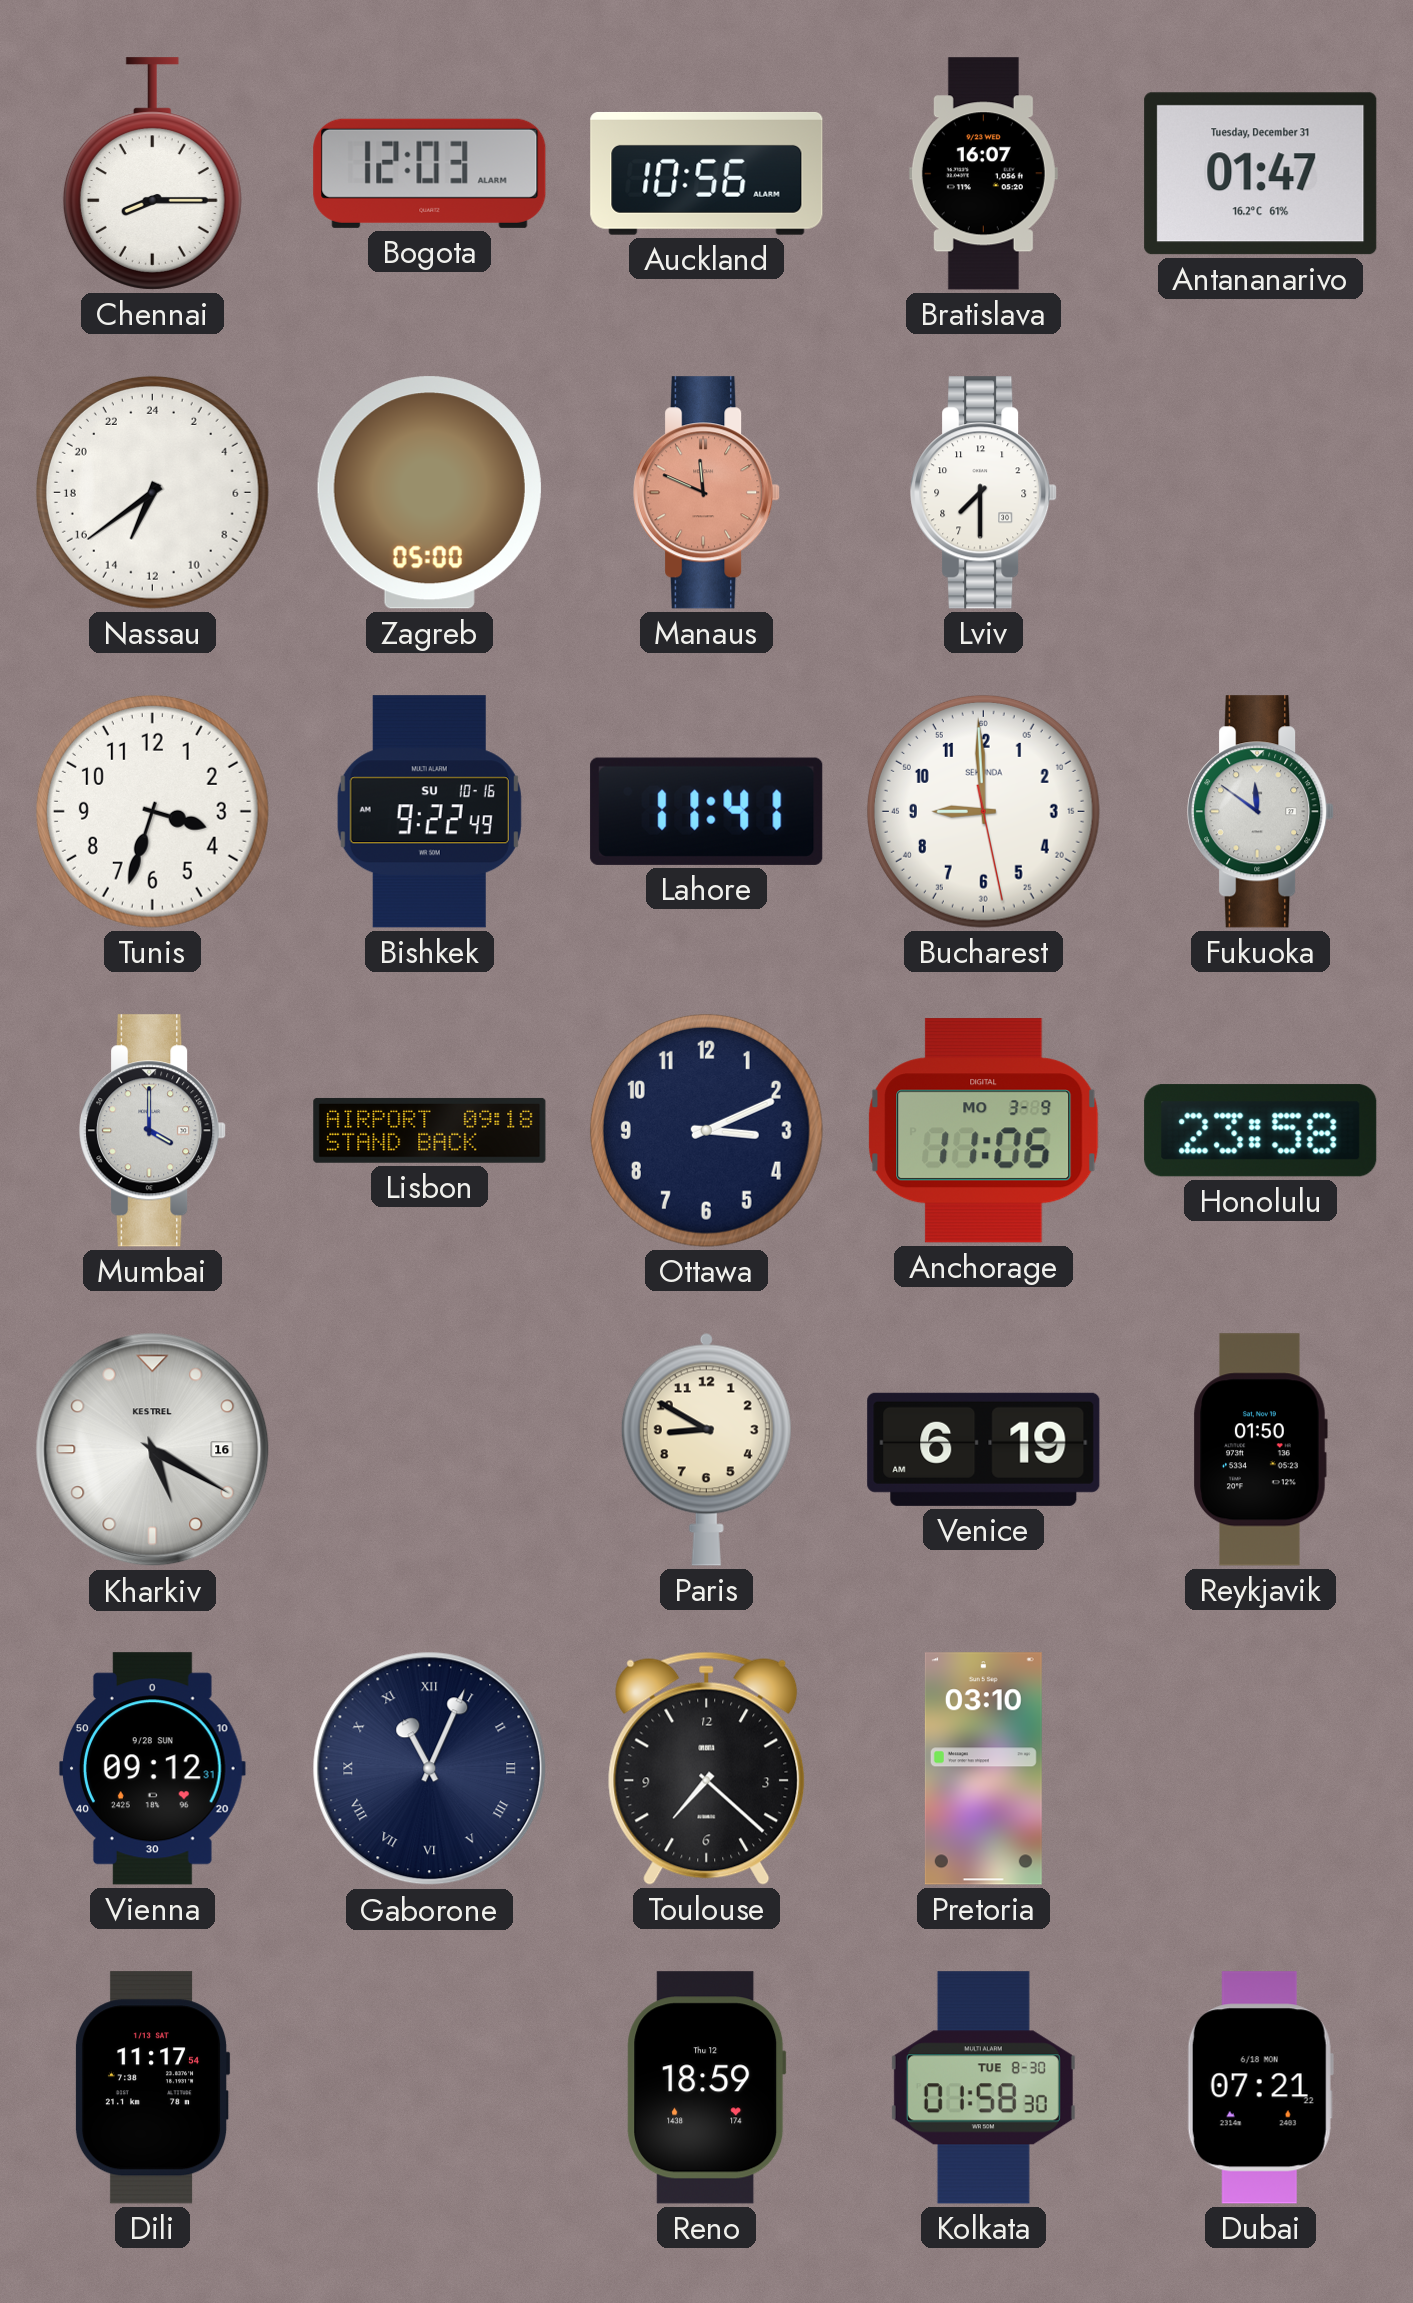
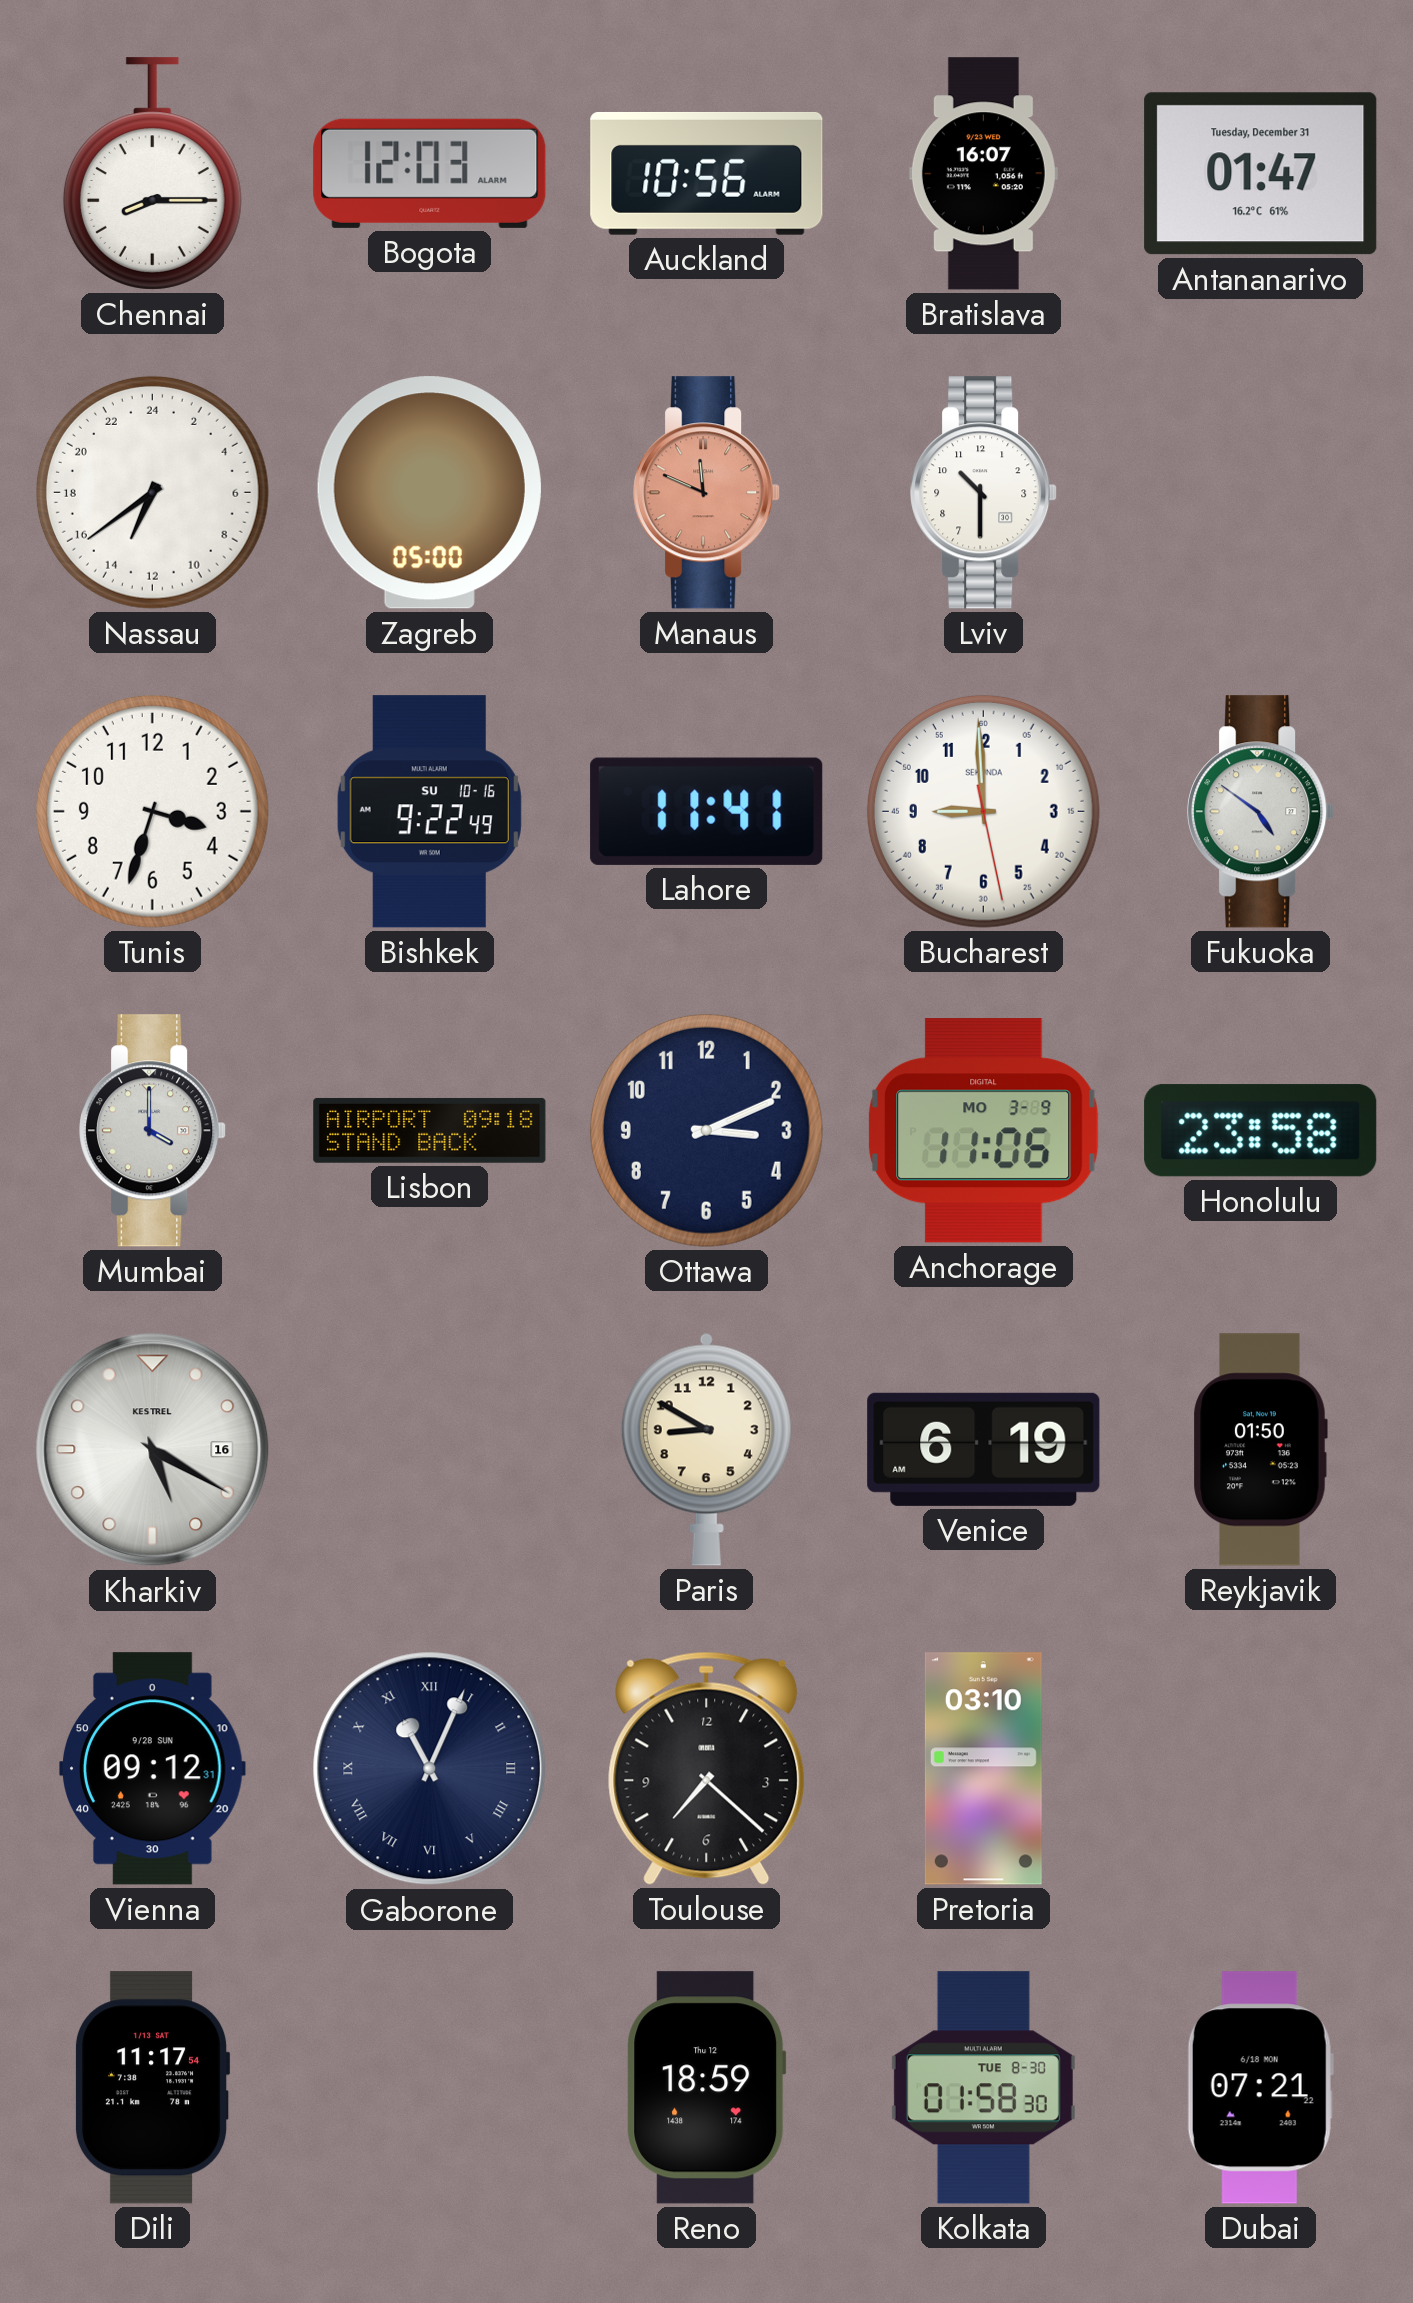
Lviv: 7:30 -> 10:30 (984, 493)
Fukuoka: 11:51 -> 4:51 (1261, 812)
